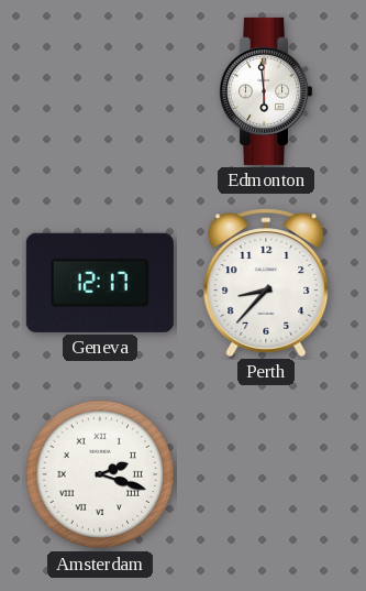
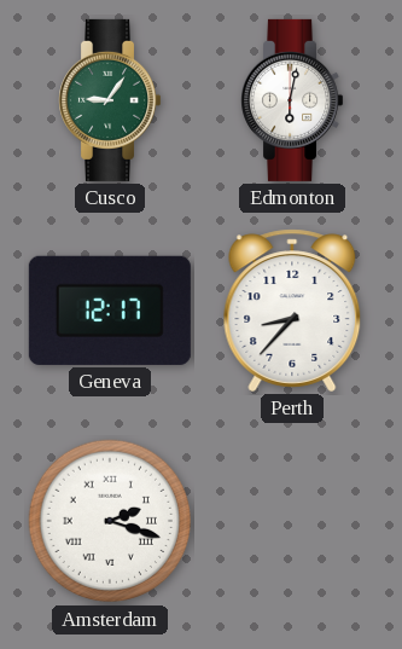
Cusco: none -> 9:06 (110, 100)
Edmonton: 5:59 -> 6:02 (292, 100)
